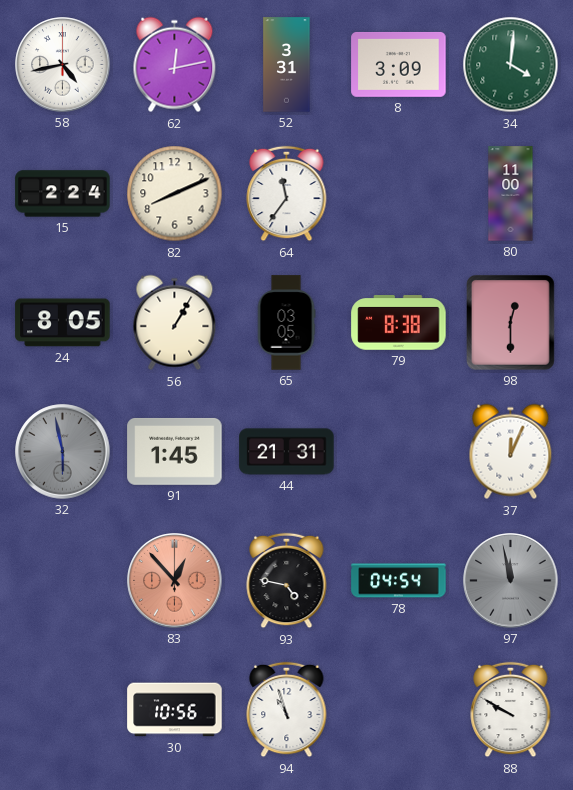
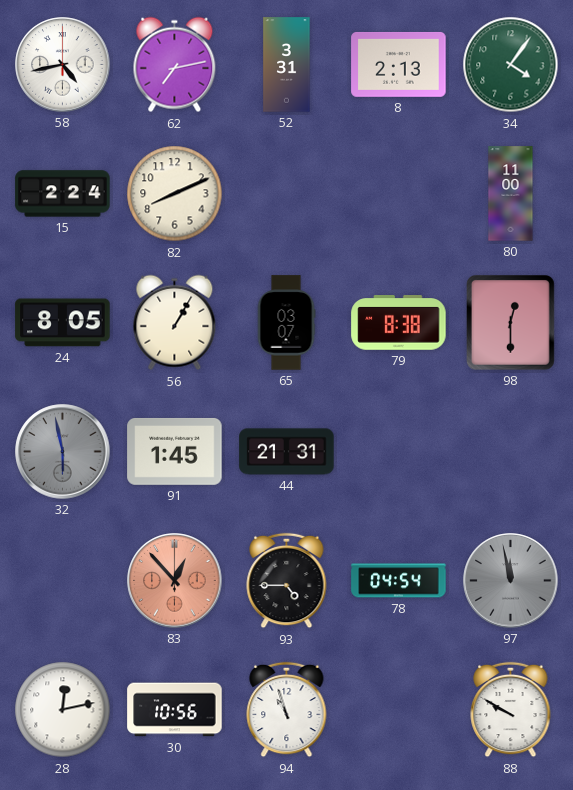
62: 12:13 -> 7:13 (175, 65)
8: 3:09 -> 2:13 (399, 64)
34: 4:01 -> 4:06 (511, 65)
64: 11:36 -> none (287, 194)
65: 03:05 -> 03:07 (286, 323)
37: 12:04 -> none (511, 452)
93: 4:47 -> 4:45 (287, 581)
28: none -> 12:13 (63, 710)
